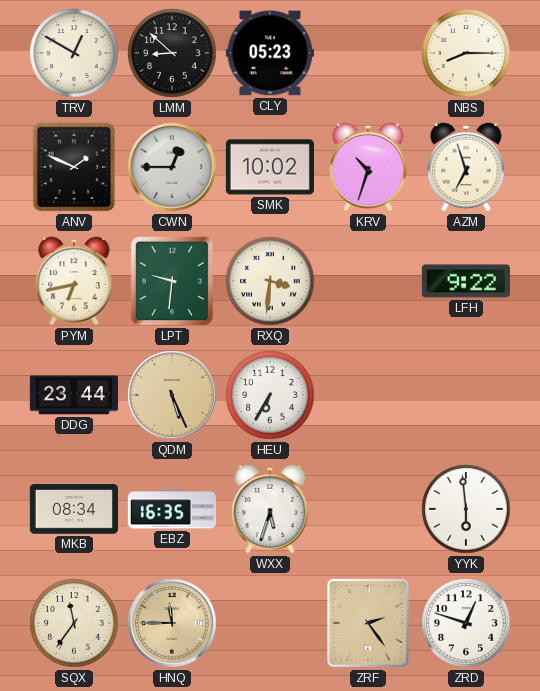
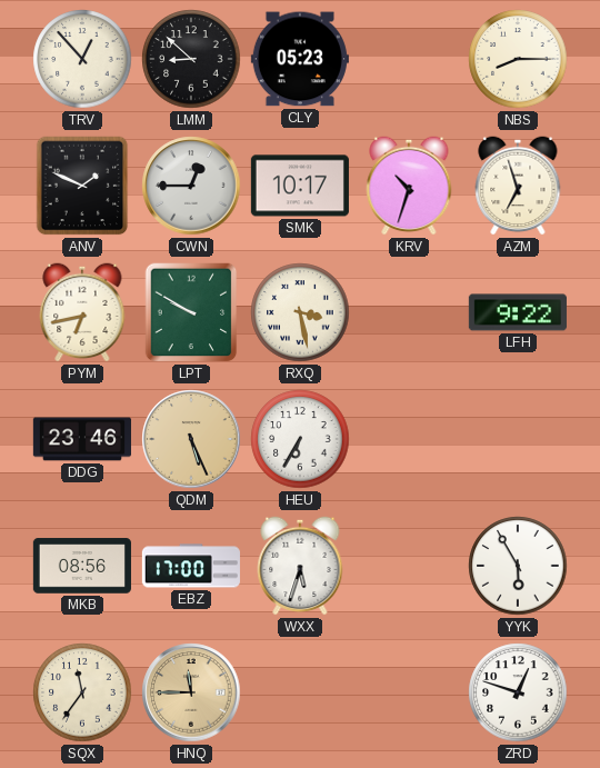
TRV: 12:50 -> 12:53 (82, 59)
SMK: 10:02 -> 10:17 (300, 186)
LPT: 9:31 -> 9:50 (191, 312)
RXQ: 3:31 -> 3:28 (300, 312)
DDG: 23:44 -> 23:46 (82, 439)
MKB: 08:34 -> 08:56 (82, 566)
EBZ: 16:35 -> 17:00 (191, 566)
YYK: 5:59 -> 5:55 (518, 566)
ZRF: 2:24 -> none (369, 623)
